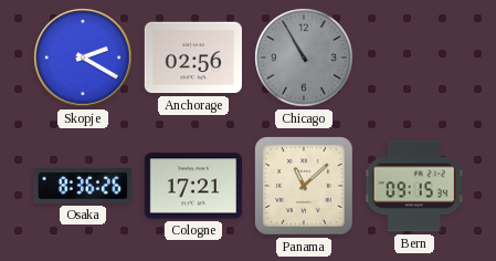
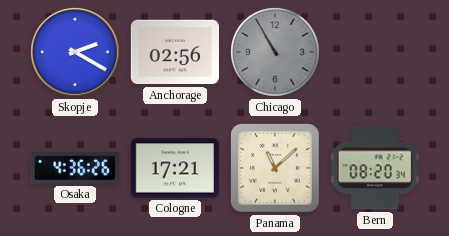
Osaka: 8:36 -> 4:36 (75, 169)
Bern: 09:15 -> 08:20 (375, 168)
